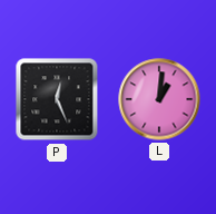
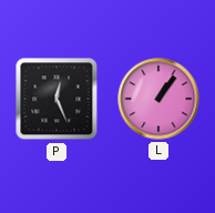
L: 1:01 -> 1:06 (158, 99)
